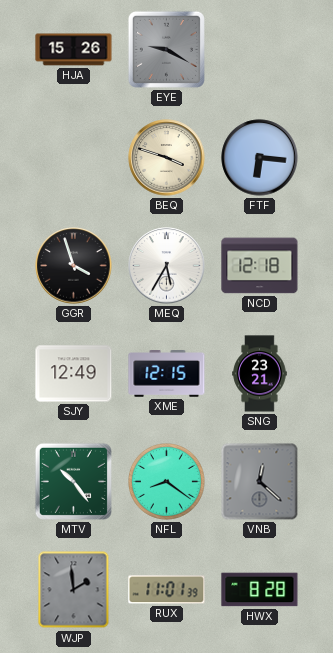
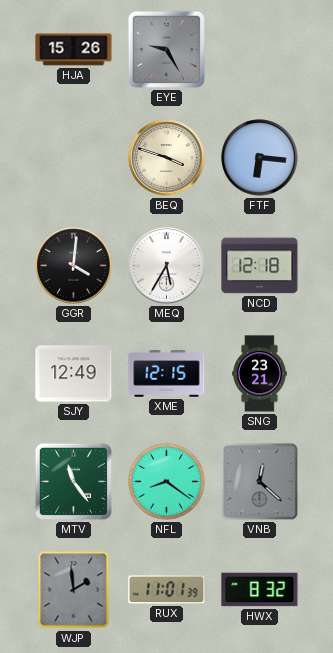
EYE: 9:20 -> 9:25 (166, 49)
GGR: 3:57 -> 4:01 (74, 266)
MTV: 10:24 -> 11:24 (73, 481)
HWX: 8:28 -> 8:32 (260, 590)
